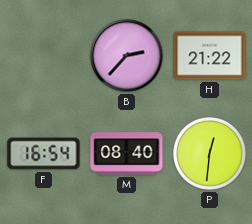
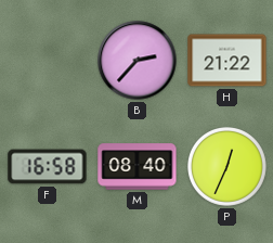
F: 16:54 -> 16:58 (48, 167)
P: 12:31 -> 12:34 (227, 167)
